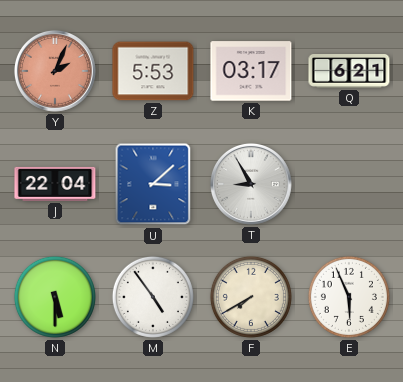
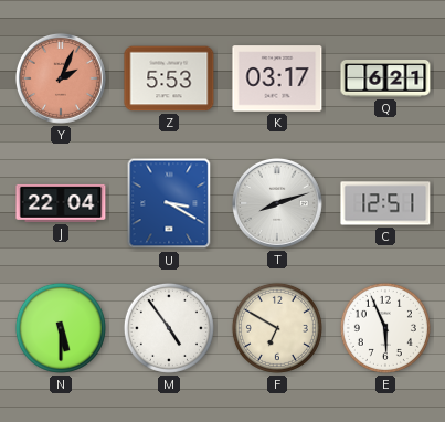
U: 3:08 -> 3:20 (169, 203)
T: 8:55 -> 8:12 (277, 203)
C: none -> 12:51 (385, 203)
F: 7:40 -> 6:50 (277, 328)
